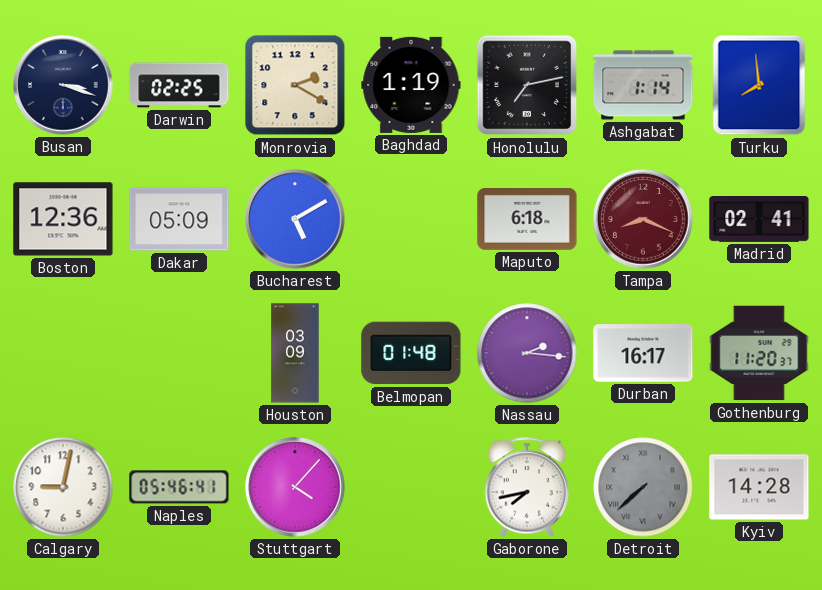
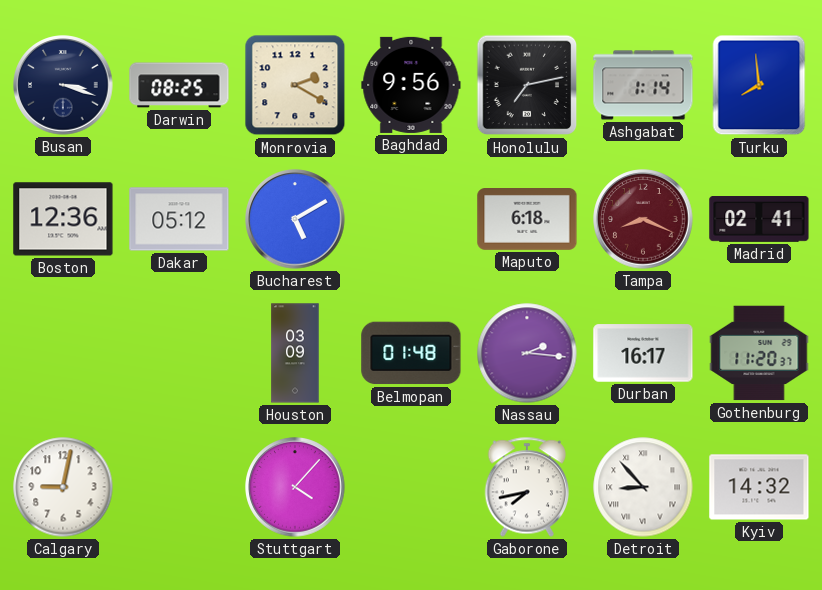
Darwin: 02:25 -> 08:25 (179, 85)
Baghdad: 1:19 -> 9:56 (411, 85)
Dakar: 05:09 -> 05:12 (179, 219)
Naples: 05:46 -> none (179, 487)
Detroit: 7:38 -> 8:53 (643, 487)
Detroit dial: grey -> white (643, 487)
Kyiv: 14:28 -> 14:32 (759, 487)
